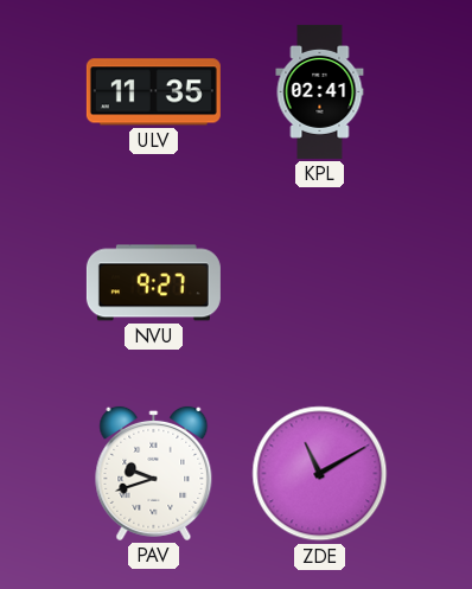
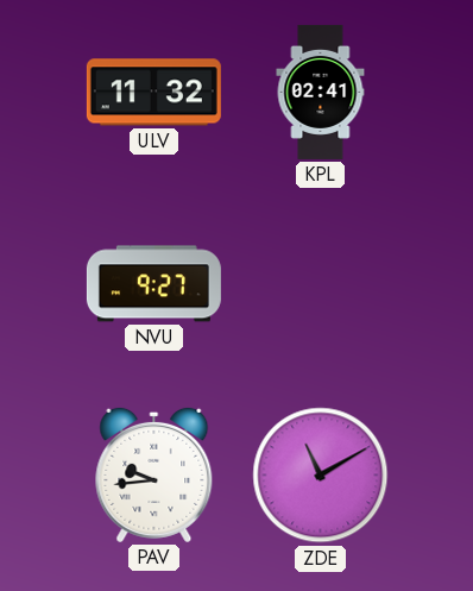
ULV: 11:35 -> 11:32 (153, 93)
PAV: 9:42 -> 9:44 (154, 474)
